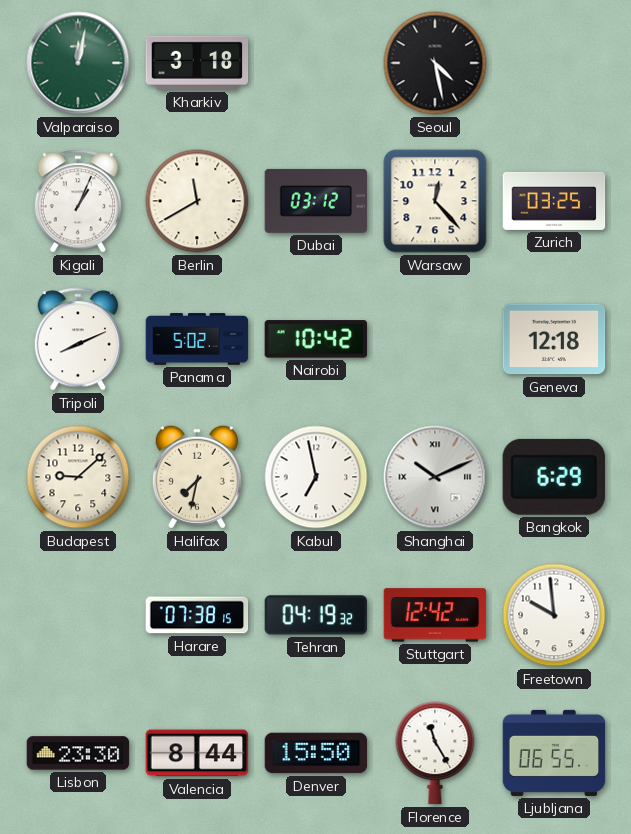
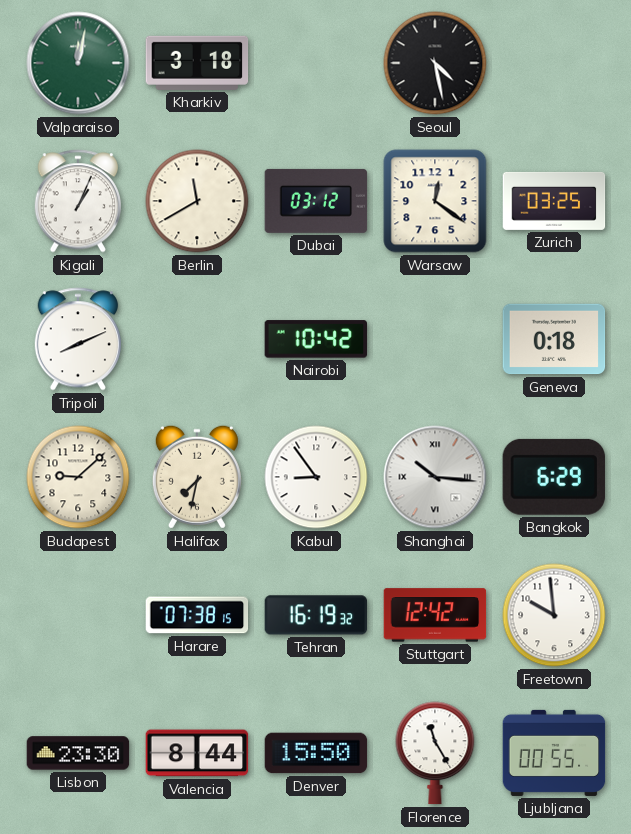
Warsaw: 12:23 -> 12:21 (435, 201)
Panama: 5:02 -> none (197, 339)
Geneva: 12:18 -> 0:18 (554, 339)
Kabul: 6:58 -> 8:54 (316, 477)
Shanghai: 10:11 -> 10:16 (435, 477)
Tehran: 04:19 -> 16:19 (316, 615)
Ljubljana: 06:55 -> 00:55 (554, 753)
